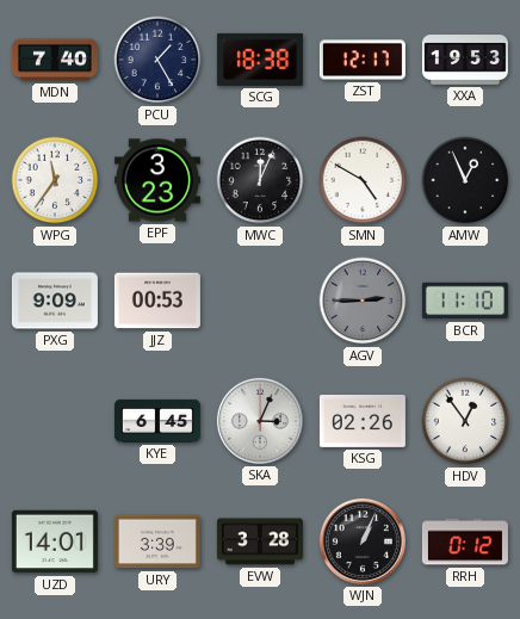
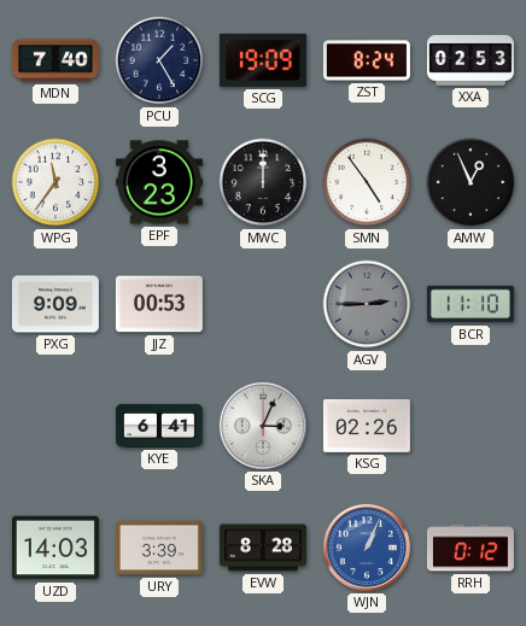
SCG: 18:38 -> 19:09 (263, 60)
ZST: 12:17 -> 8:24 (367, 60)
XXA: 19:53 -> 02:53 (471, 60)
MWC: 12:04 -> 12:00 (263, 182)
SMN: 4:50 -> 4:54 (367, 182)
KYE: 6:45 -> 6:41 (159, 426)
HDV: 12:54 -> none (465, 421)
UZD: 14:01 -> 14:03 (55, 548)
EVW: 3:28 -> 8:28 (263, 548)
WJN dial: black -> blue (367, 548)
